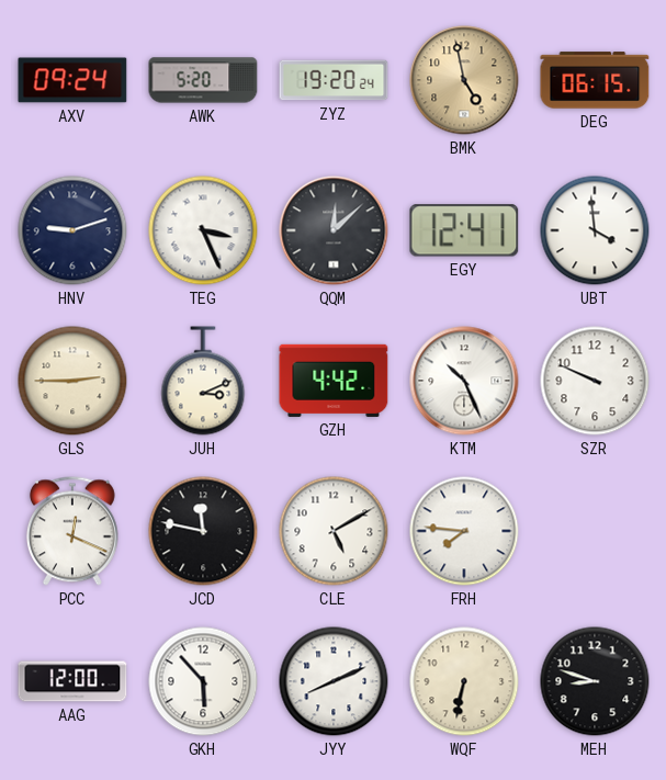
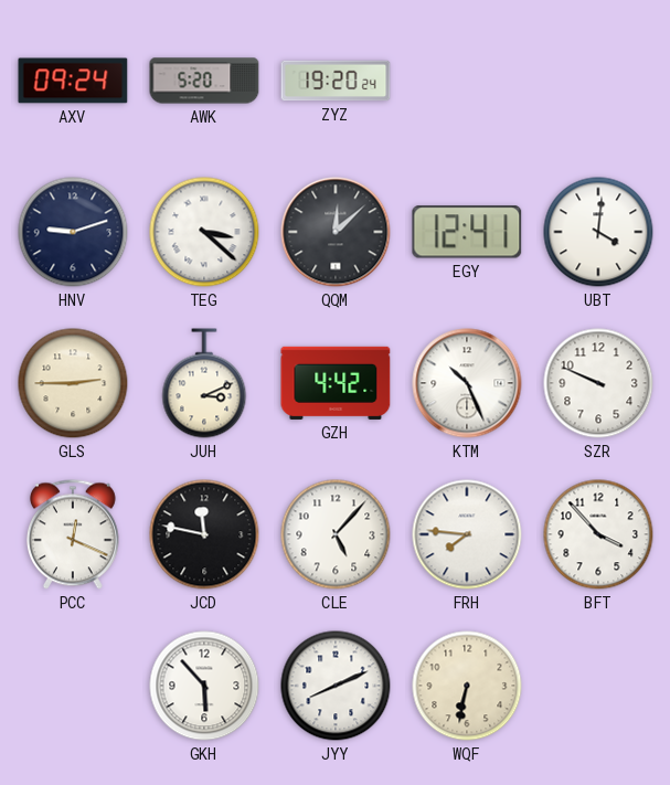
BMK: 4:58 -> none (464, 80)
DEG: 06:15 -> none (595, 80)
TEG: 3:26 -> 3:22 (204, 232)
UBT: 3:59 -> 4:01 (598, 232)
CLE: 5:10 -> 5:07 (336, 534)
BFT: none -> 3:53 (598, 534)
AAG: 12:00 -> none (72, 681)
MEH: 8:48 -> none (595, 681)
